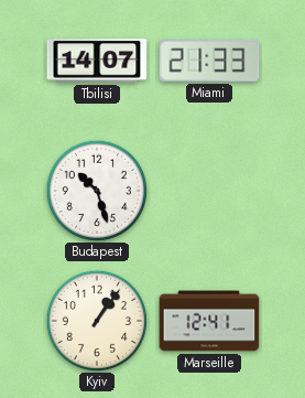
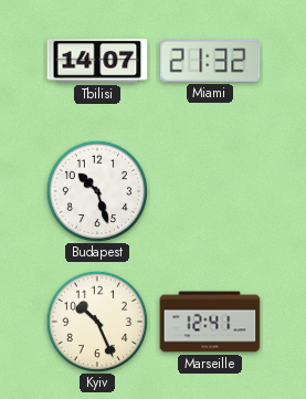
Miami: 21:33 -> 21:32 (210, 61)
Kyiv: 1:06 -> 10:26 (96, 321)
